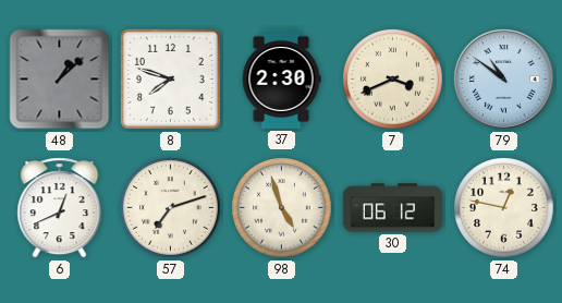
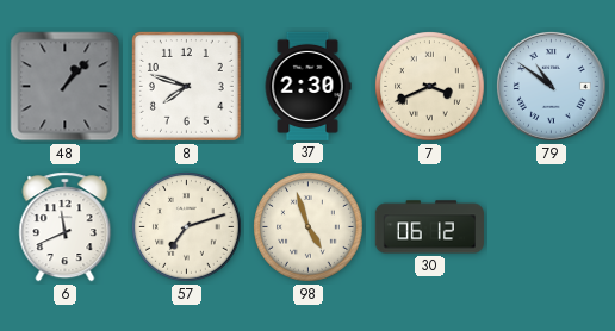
48: 1:08 -> 1:07 (66, 87)
6: 12:41 -> 11:41 (66, 227)
74: 12:47 -> none (504, 208)
